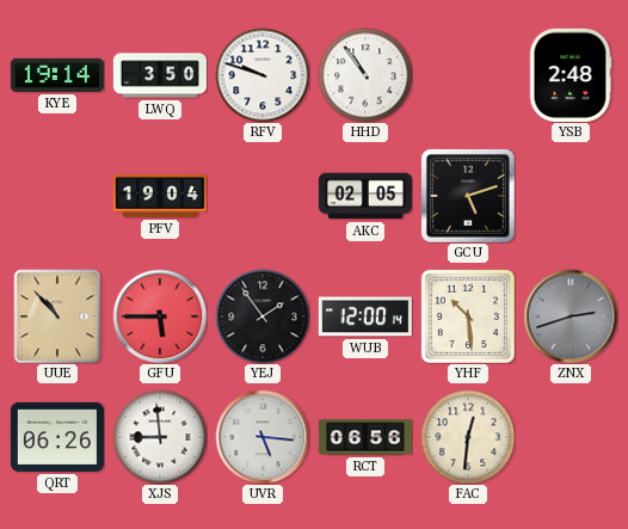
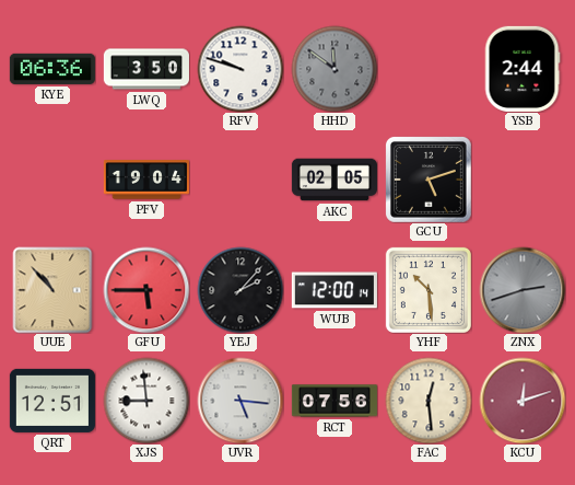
KYE: 19:14 -> 06:36 (52, 69)
HHD: 10:54 -> 11:51 (335, 69)
HHD dial: white -> grey (335, 69)
YSB: 2:48 -> 2:44 (523, 69)
YEJ: 1:54 -> 2:07 (240, 290)
QRT: 06:26 -> 12:51 (52, 401)
RCT: 06:56 -> 07:56 (335, 401)
FAC: 12:31 -> 12:29 (429, 401)
KCU: none -> 12:12 (523, 401)
